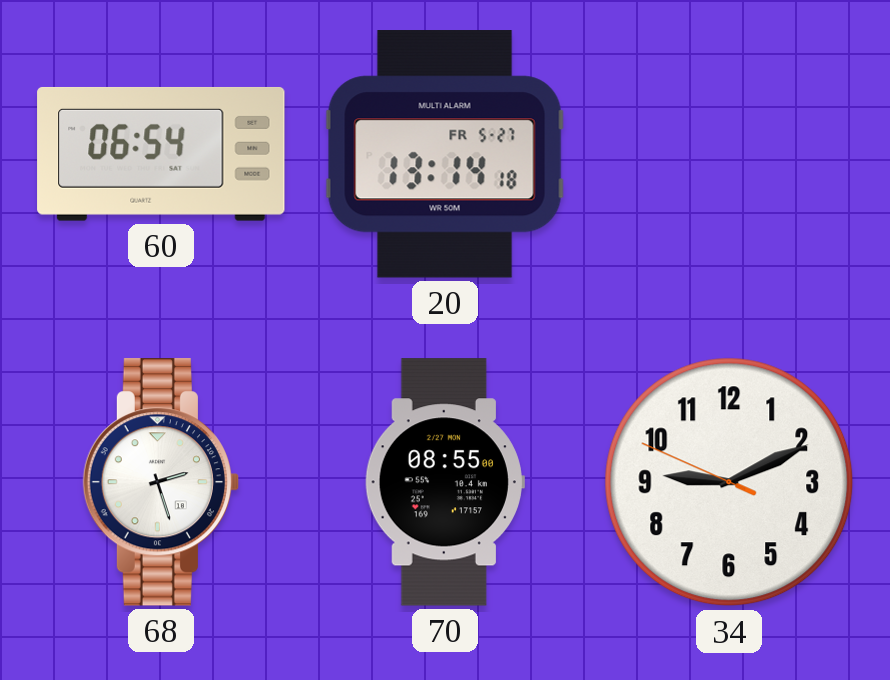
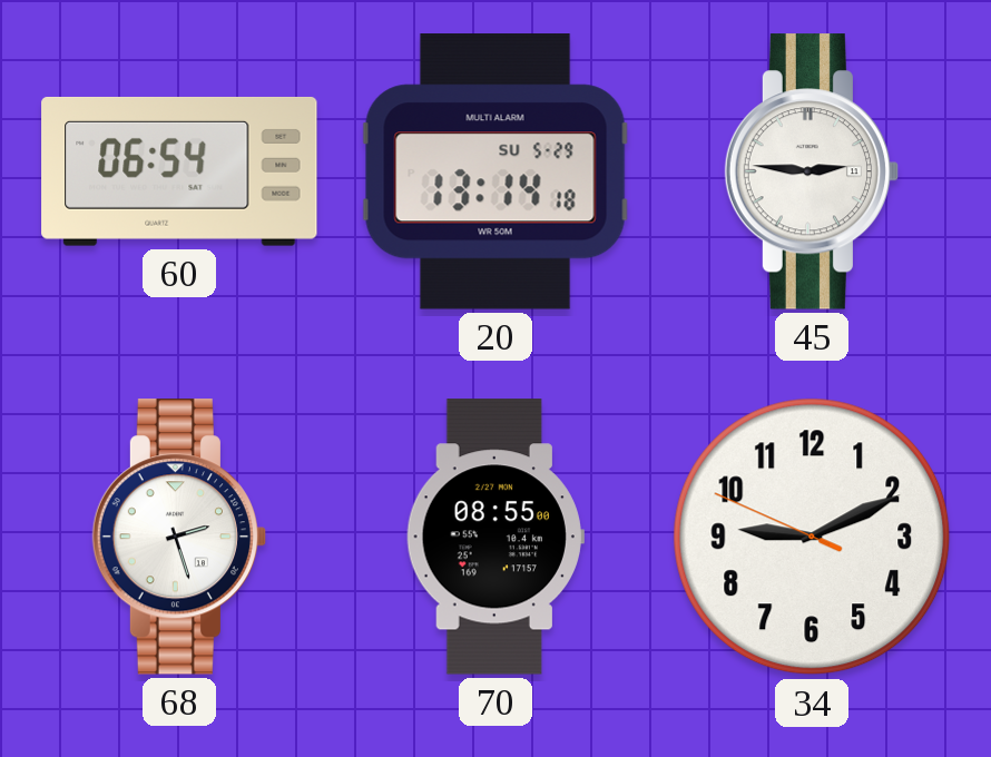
20 date: FR 5-27 -> SU 5-29 (495, 171)
45: none -> 2:46 (811, 171)
